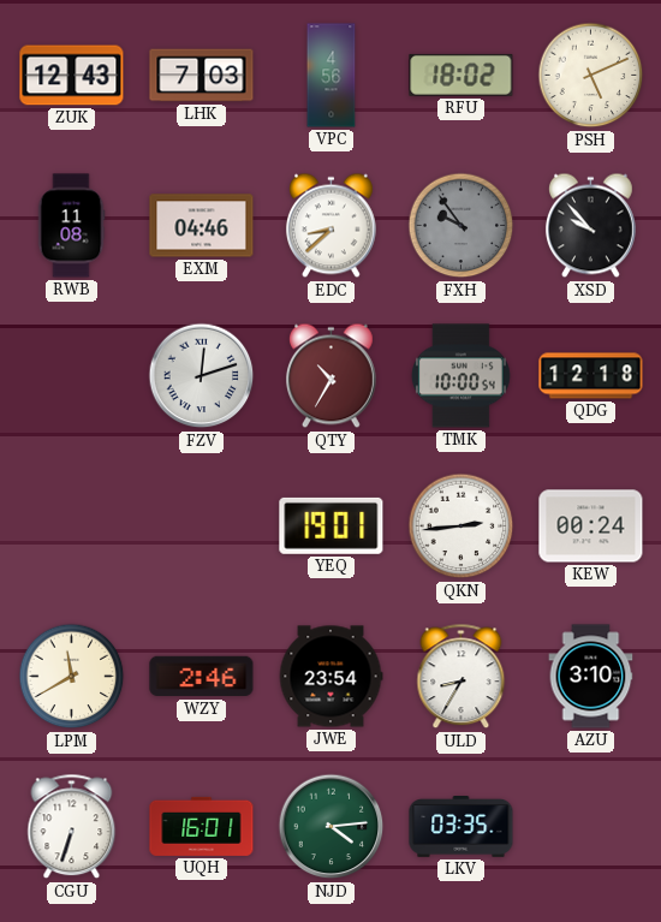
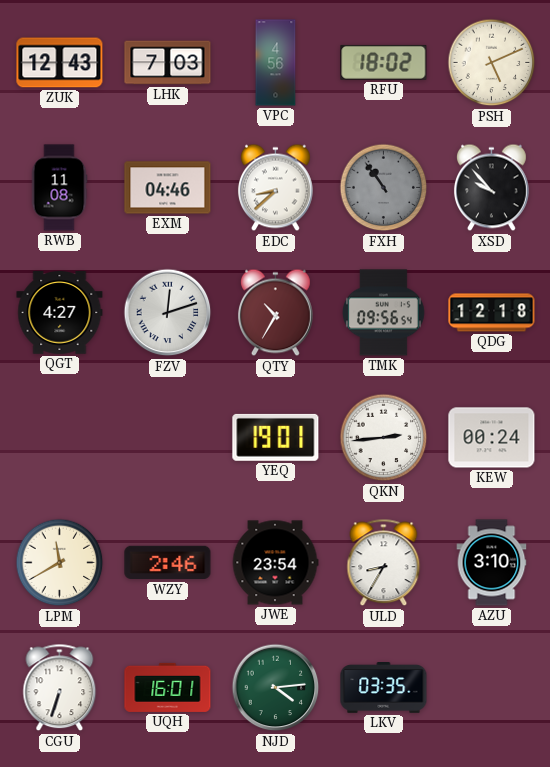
FXH: 9:54 -> 10:54 (384, 188)
QGT: none -> 4:27 (60, 313)
TMK: 10:00 -> 09:56 (383, 313)
